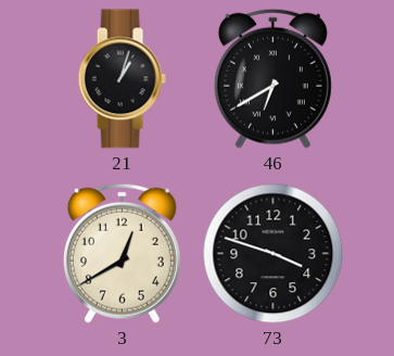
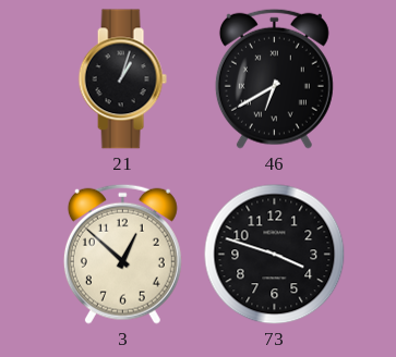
3: 12:40 -> 12:52 (122, 254)
